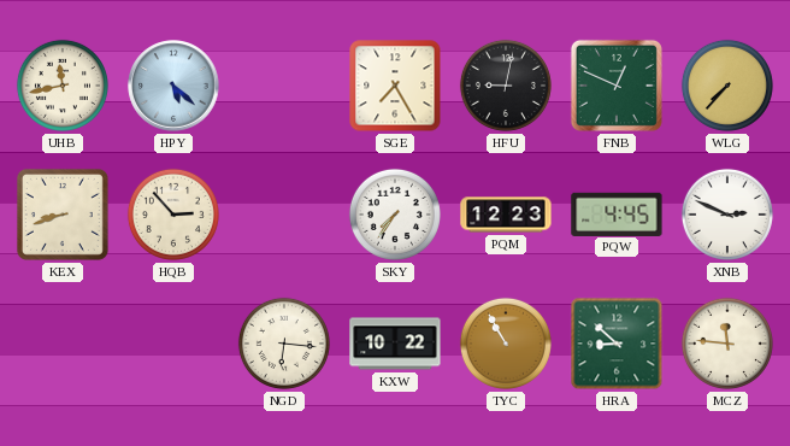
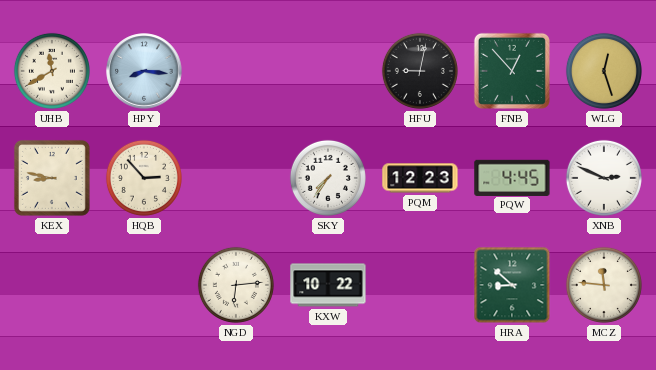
UHB: 11:43 -> 11:40 (52, 71)
HPY: 5:22 -> 8:16 (144, 71)
SGE: 7:25 -> none (395, 86)
FNB: 12:49 -> 12:53 (512, 71)
WLG: 7:37 -> 12:27 (604, 71)
KEX: 8:42 -> 8:47 (52, 178)
NGD: 6:16 -> 6:14 (236, 285)
TYC: 10:55 -> none (506, 344)
